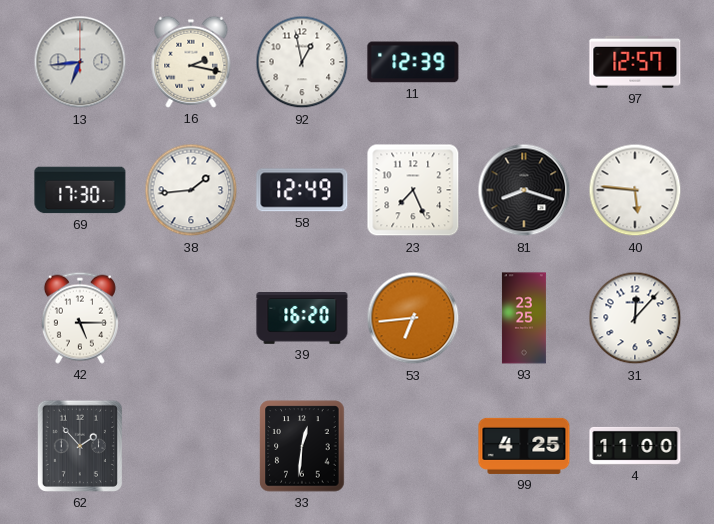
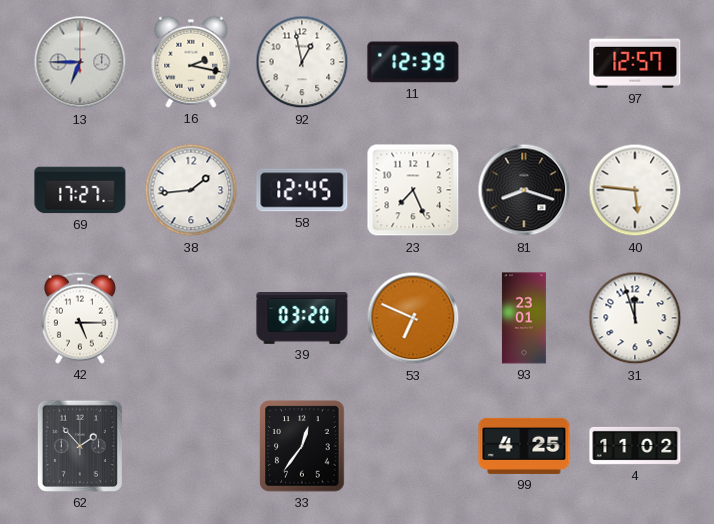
13: 6:44 -> 6:45 (80, 62)
69: 17:30 -> 17:27 (80, 190)
58: 12:49 -> 12:45 (302, 190)
39: 16:20 -> 03:20 (302, 319)
53: 6:44 -> 6:49 (413, 318)
93: 23:25 -> 23:01 (524, 318)
31: 12:07 -> 11:57 (635, 318)
33: 12:31 -> 12:36 (302, 446)
4: 11:00 -> 11:02 (635, 446)
